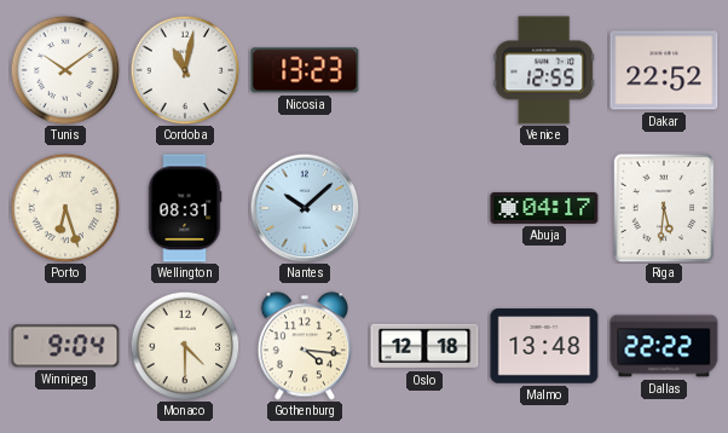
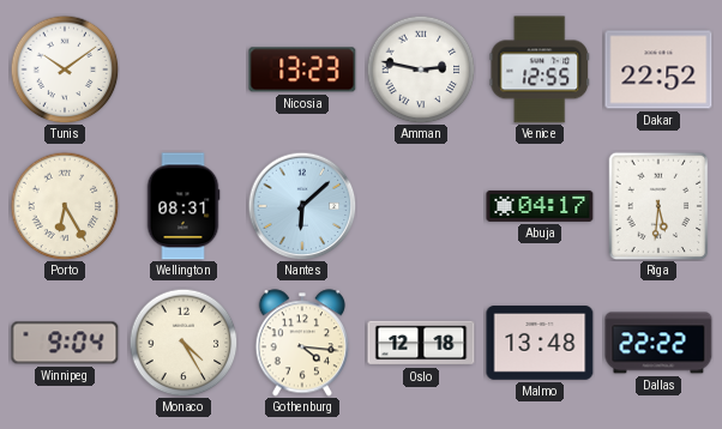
Cordoba: 11:02 -> none (185, 70)
Amman: none -> 2:47 (421, 70)
Porto: 6:27 -> 6:25 (65, 206)
Nantes: 10:08 -> 6:08 (302, 206)
Monaco: 4:30 -> 4:25 (183, 343)
